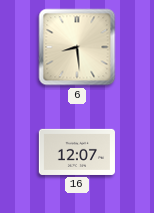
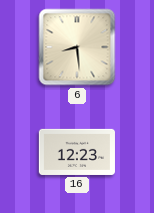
16: 12:07 -> 12:23 (77, 152)
